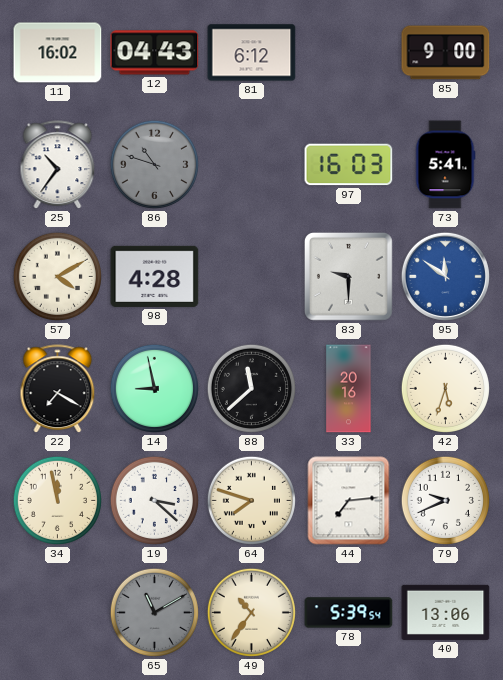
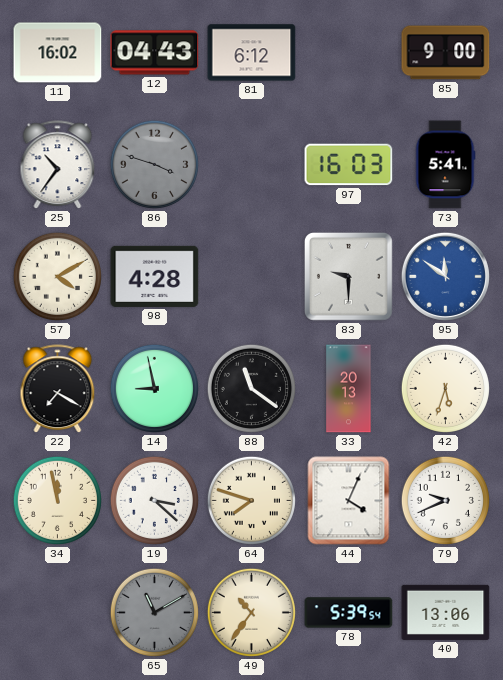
86: 10:48 -> 3:48 (154, 164)
88: 11:38 -> 11:21 (251, 388)
33: 20:16 -> 20:13 (349, 389)
44: 7:14 -> 4:04 (349, 501)
